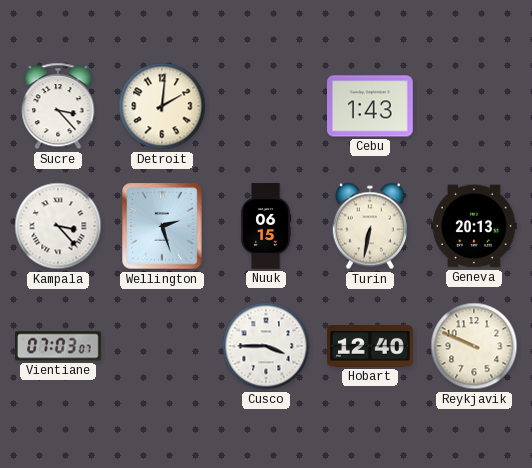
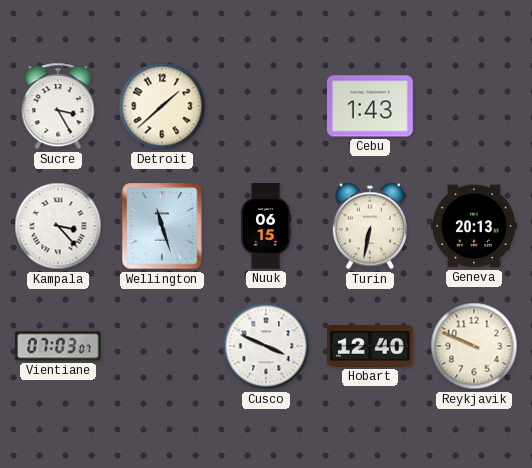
Sucre: 3:23 -> 3:25 (58, 106)
Detroit: 2:01 -> 1:38 (162, 106)
Wellington: 2:27 -> 11:27 (162, 226)
Cusco: 3:45 -> 3:49 (266, 346)
